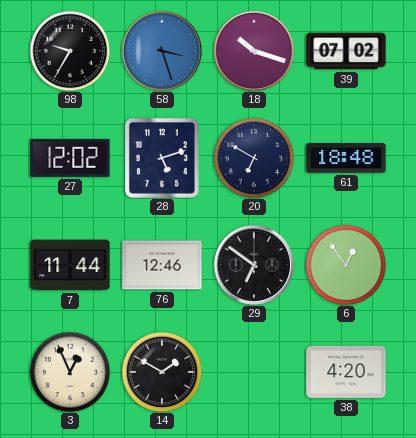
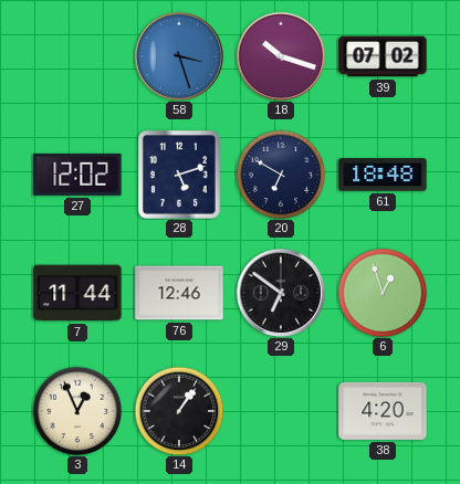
98: 9:35 -> none (70, 51)
6: 12:54 -> 12:57 (383, 293)
14: 1:50 -> 1:06 (179, 411)
